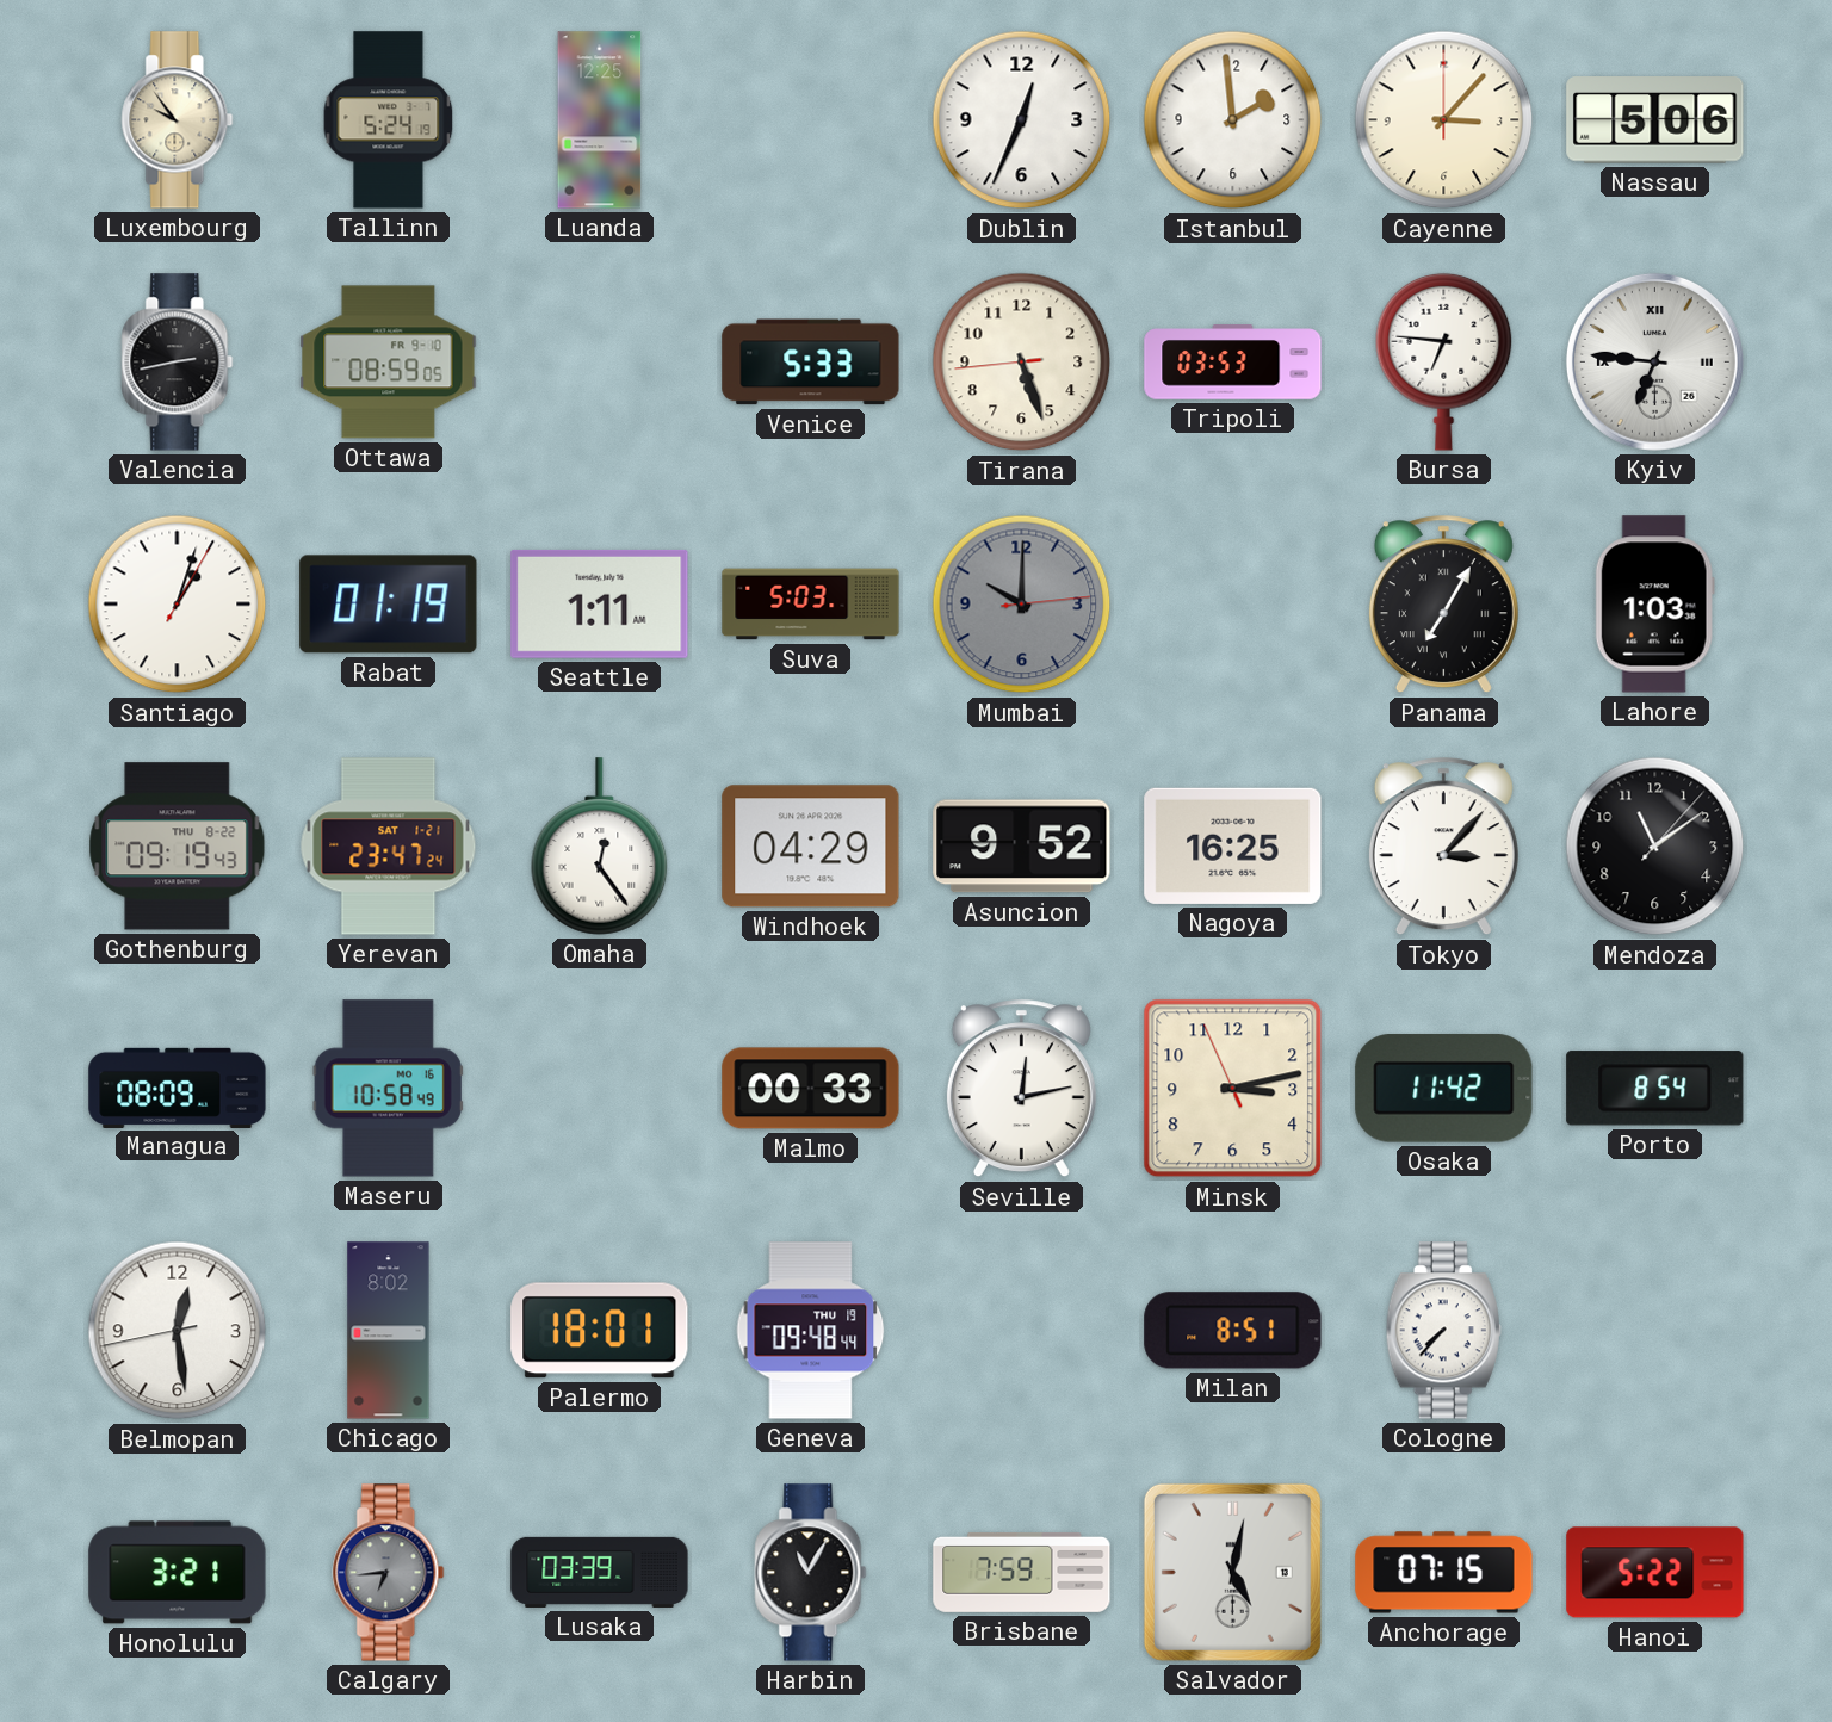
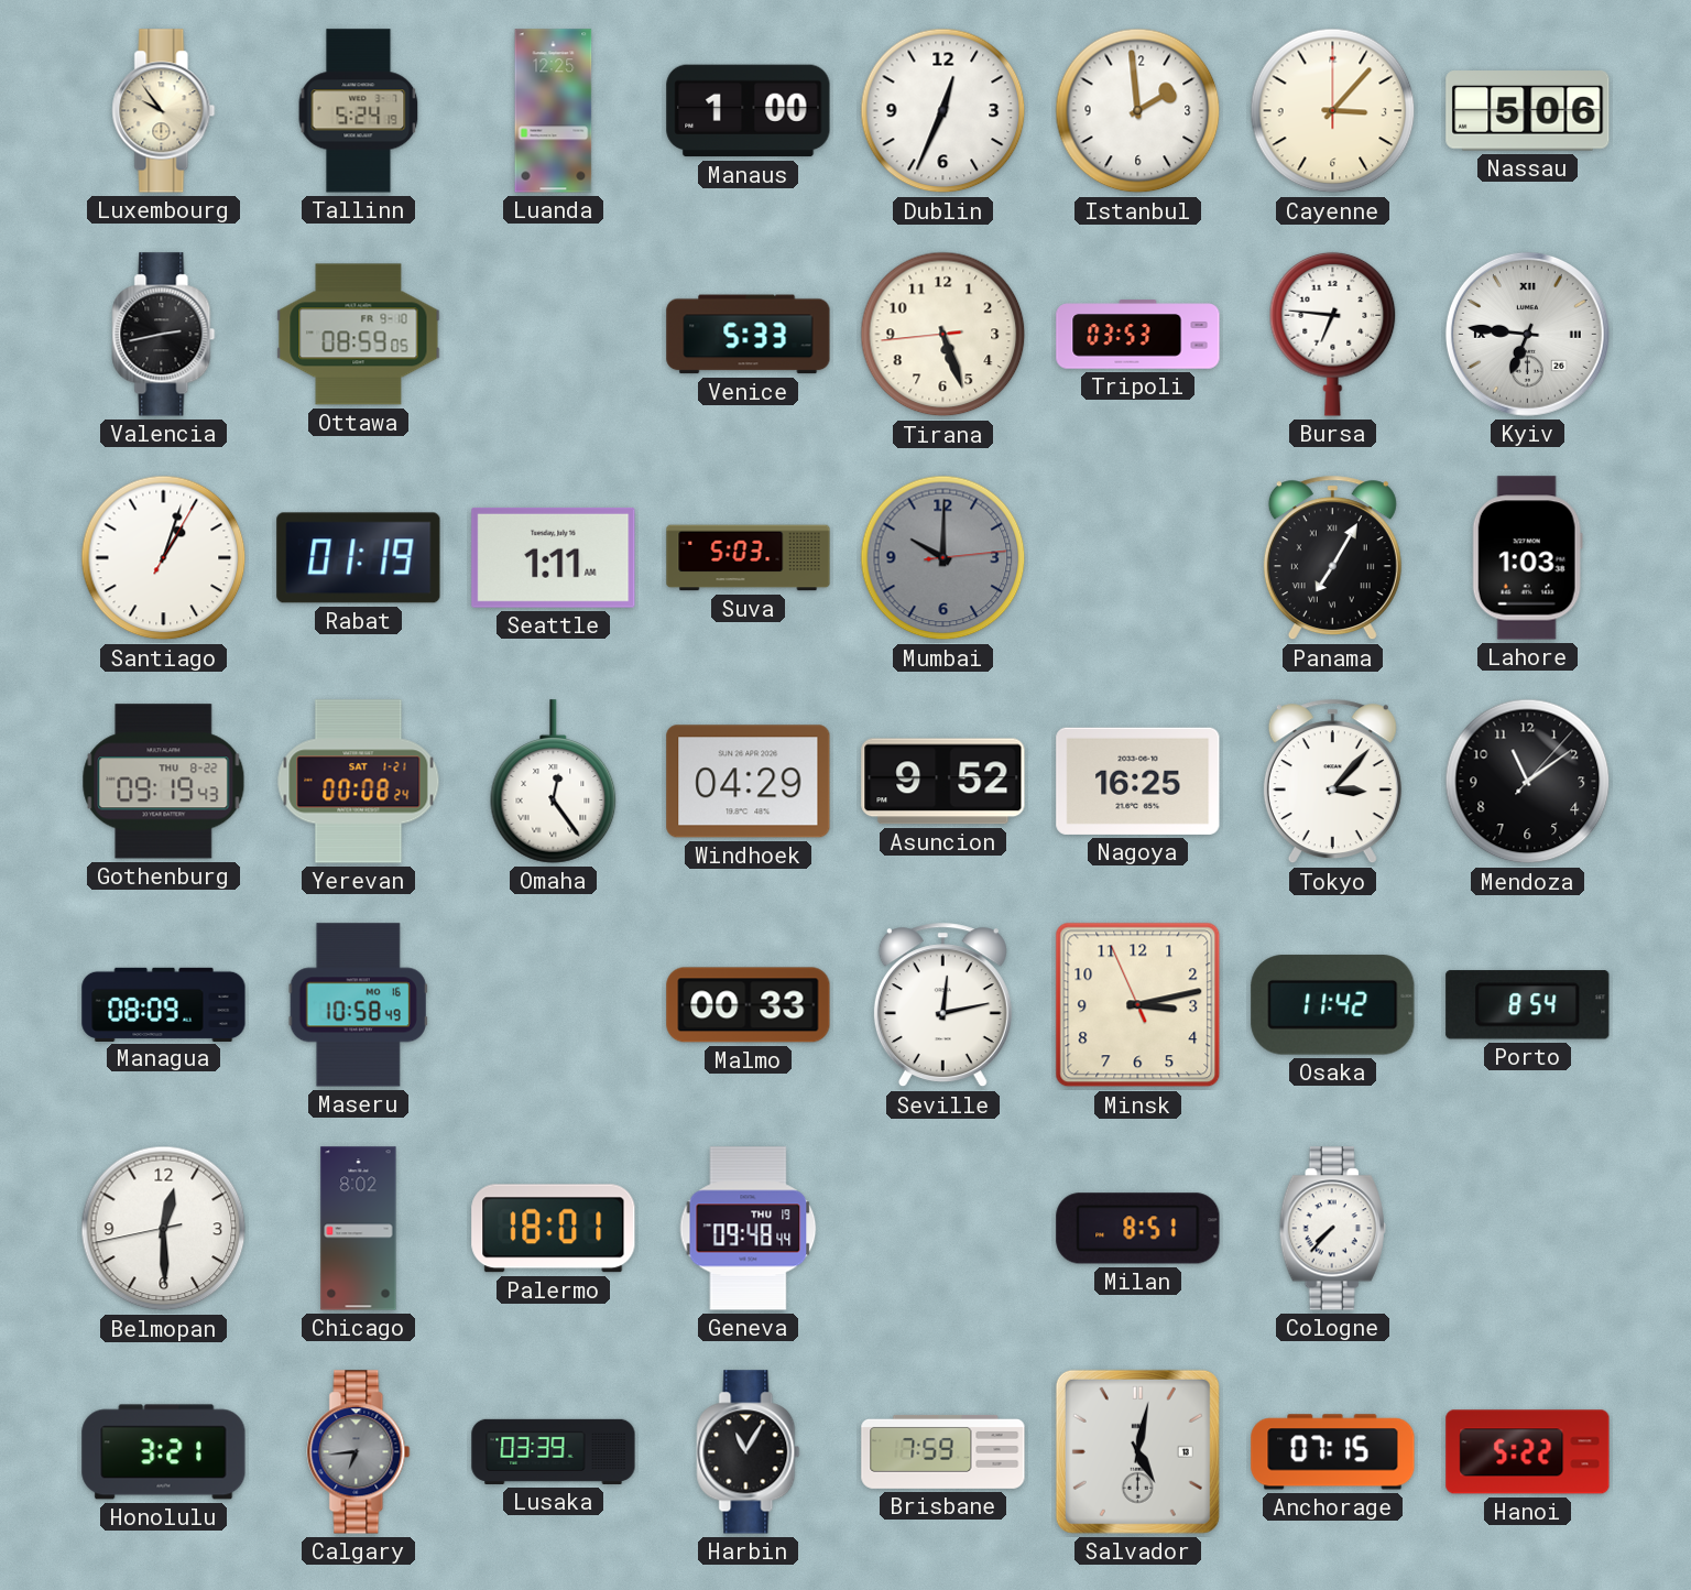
Manaus: none -> 1:00 (749, 111)
Yerevan: 23:47 -> 00:08 (359, 782)
Belmopan: 12:28 -> 12:29 (164, 1229)
